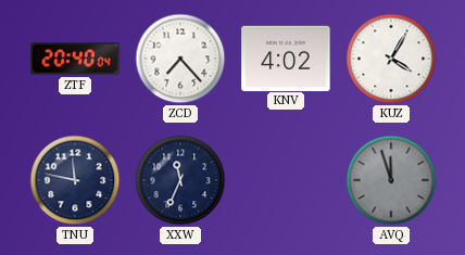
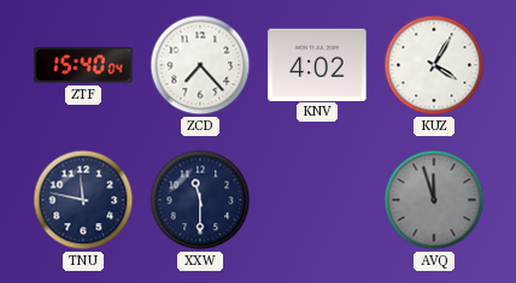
ZTF: 20:40 -> 15:40 (83, 65)
XXW: 11:34 -> 11:30 (200, 200)
